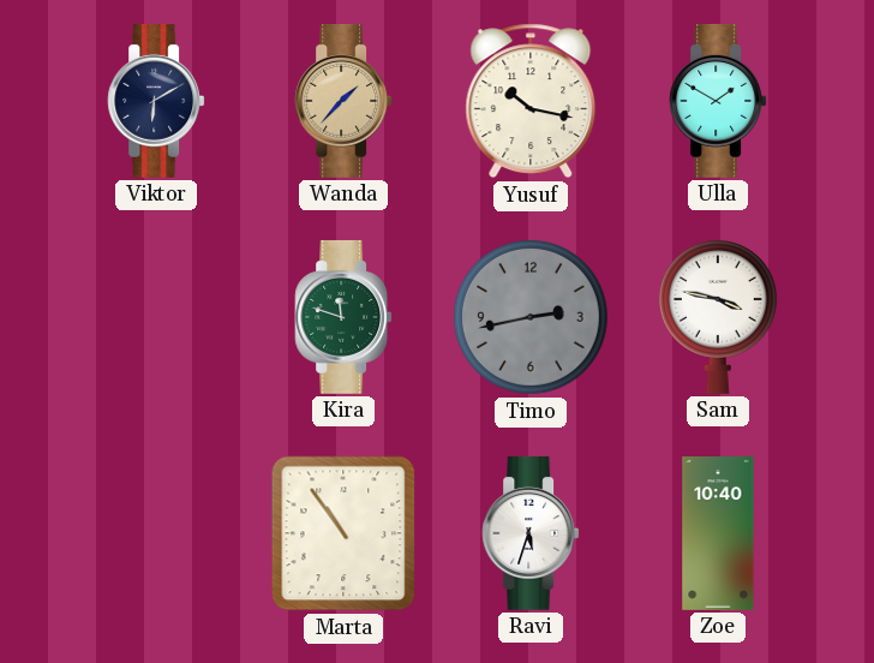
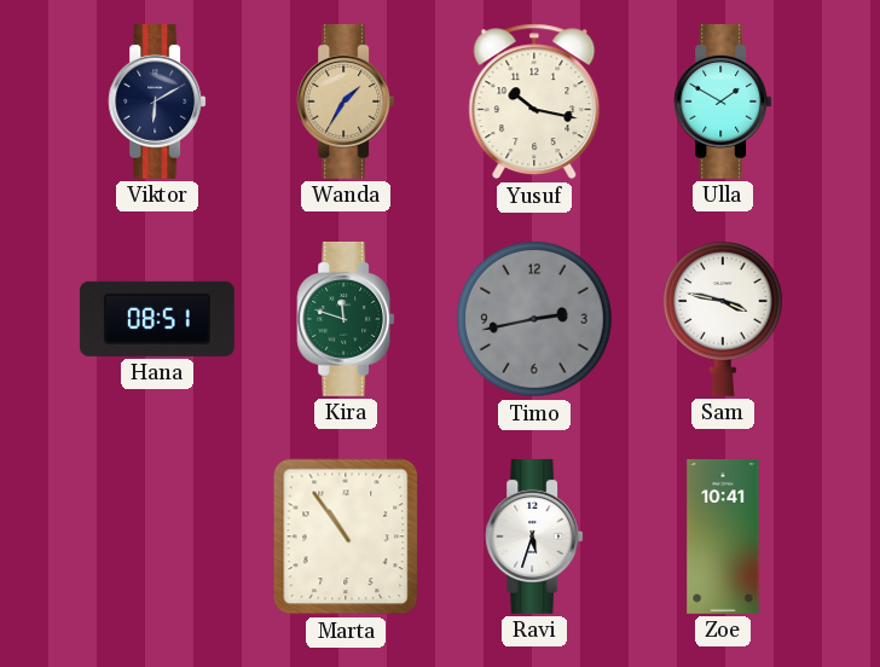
Wanda: 1:37 -> 1:35 (346, 101)
Hana: none -> 08:51 (157, 319)
Zoe: 10:40 -> 10:41 (723, 538)
